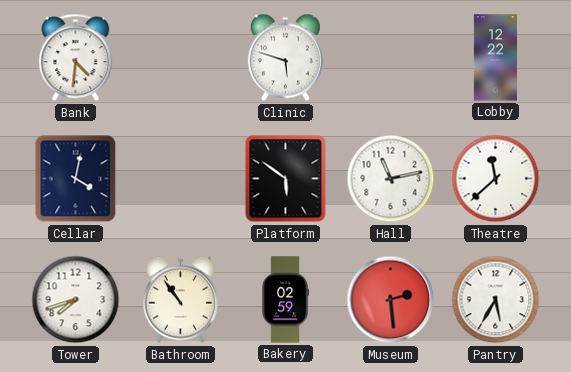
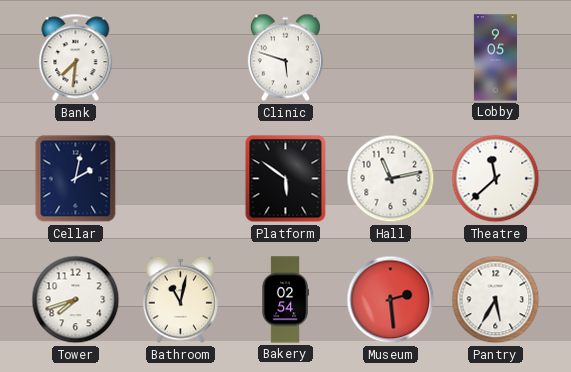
Bank: 4:31 -> 7:31 (76, 58)
Lobby: 12:22 -> 9:05 (495, 58)
Cellar: 4:02 -> 2:02 (76, 179)
Bathroom: 10:54 -> 11:02 (180, 300)
Bakery: 02:59 -> 02:54 (285, 300)
